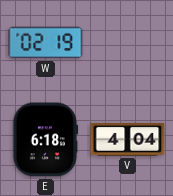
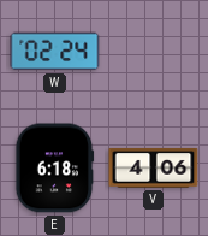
W: 02:19 -> 02:24 (55, 52)
V: 4:04 -> 4:06 (154, 169)
